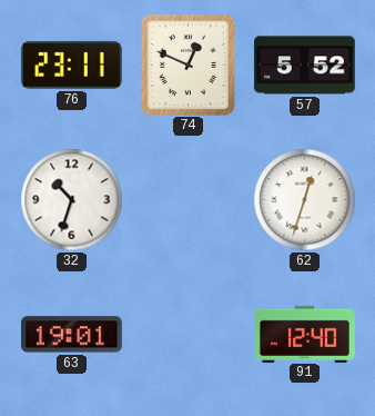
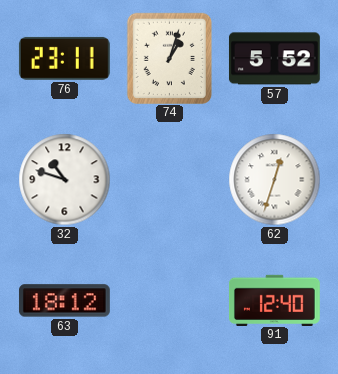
74: 12:49 -> 1:03 (169, 58)
32: 10:33 -> 10:48 (65, 180)
63: 19:01 -> 18:12 (64, 301)
